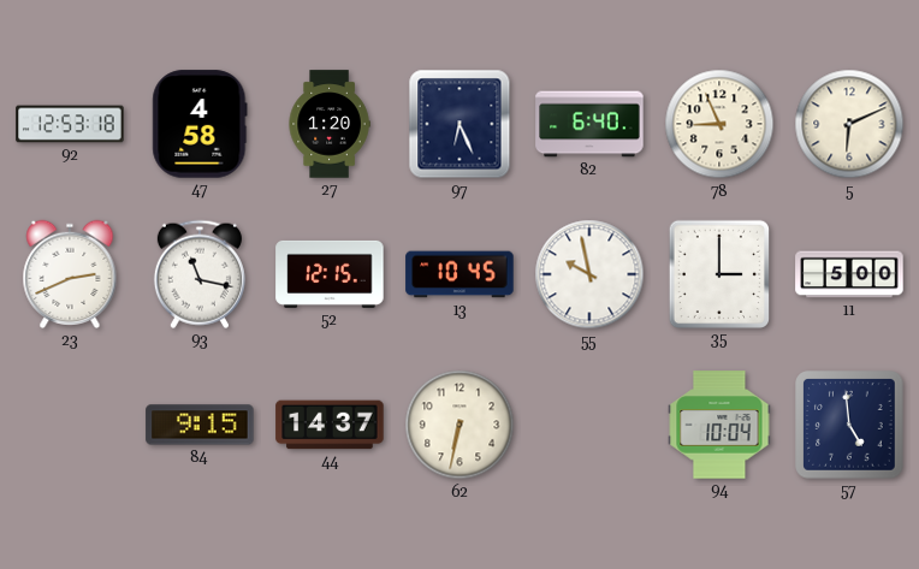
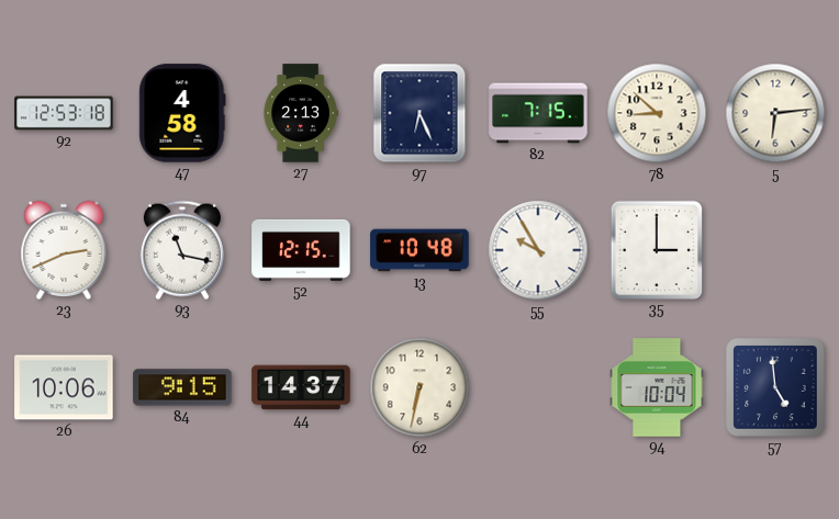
27: 1:20 -> 2:13 (301, 113)
82: 6:40 -> 7:15 (538, 113)
78: 8:56 -> 8:52 (657, 113)
5: 6:11 -> 6:14 (775, 113)
13: 10:45 -> 10:48 (419, 250)
55: 9:58 -> 9:55 (538, 250)
11: 5:00 -> none (849, 274)
26: none -> 10:06 (64, 387)
